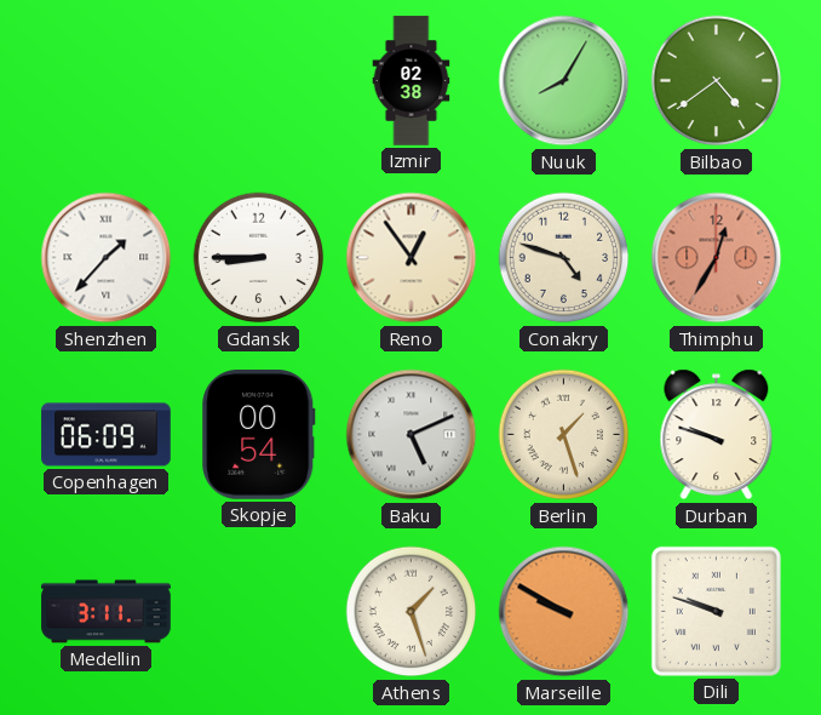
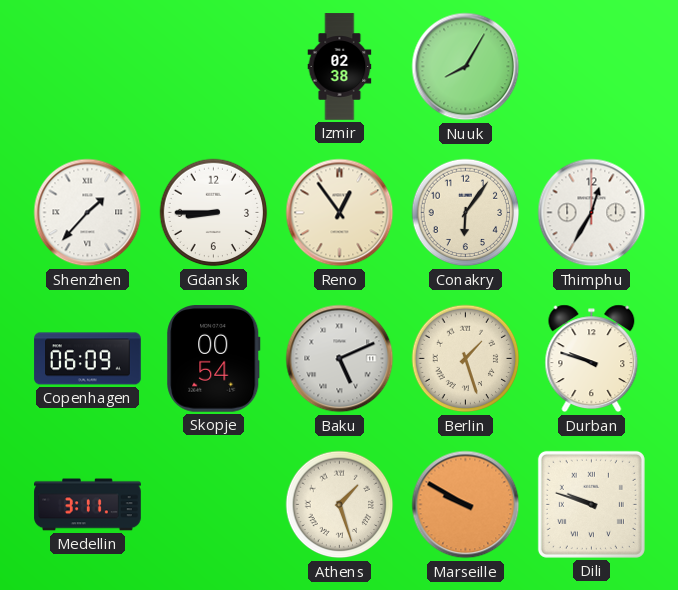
Bilbao: 4:39 -> none (717, 81)
Conakry: 4:48 -> 6:06 (466, 213)
Thimphu dial: salmon -> white (592, 213)
